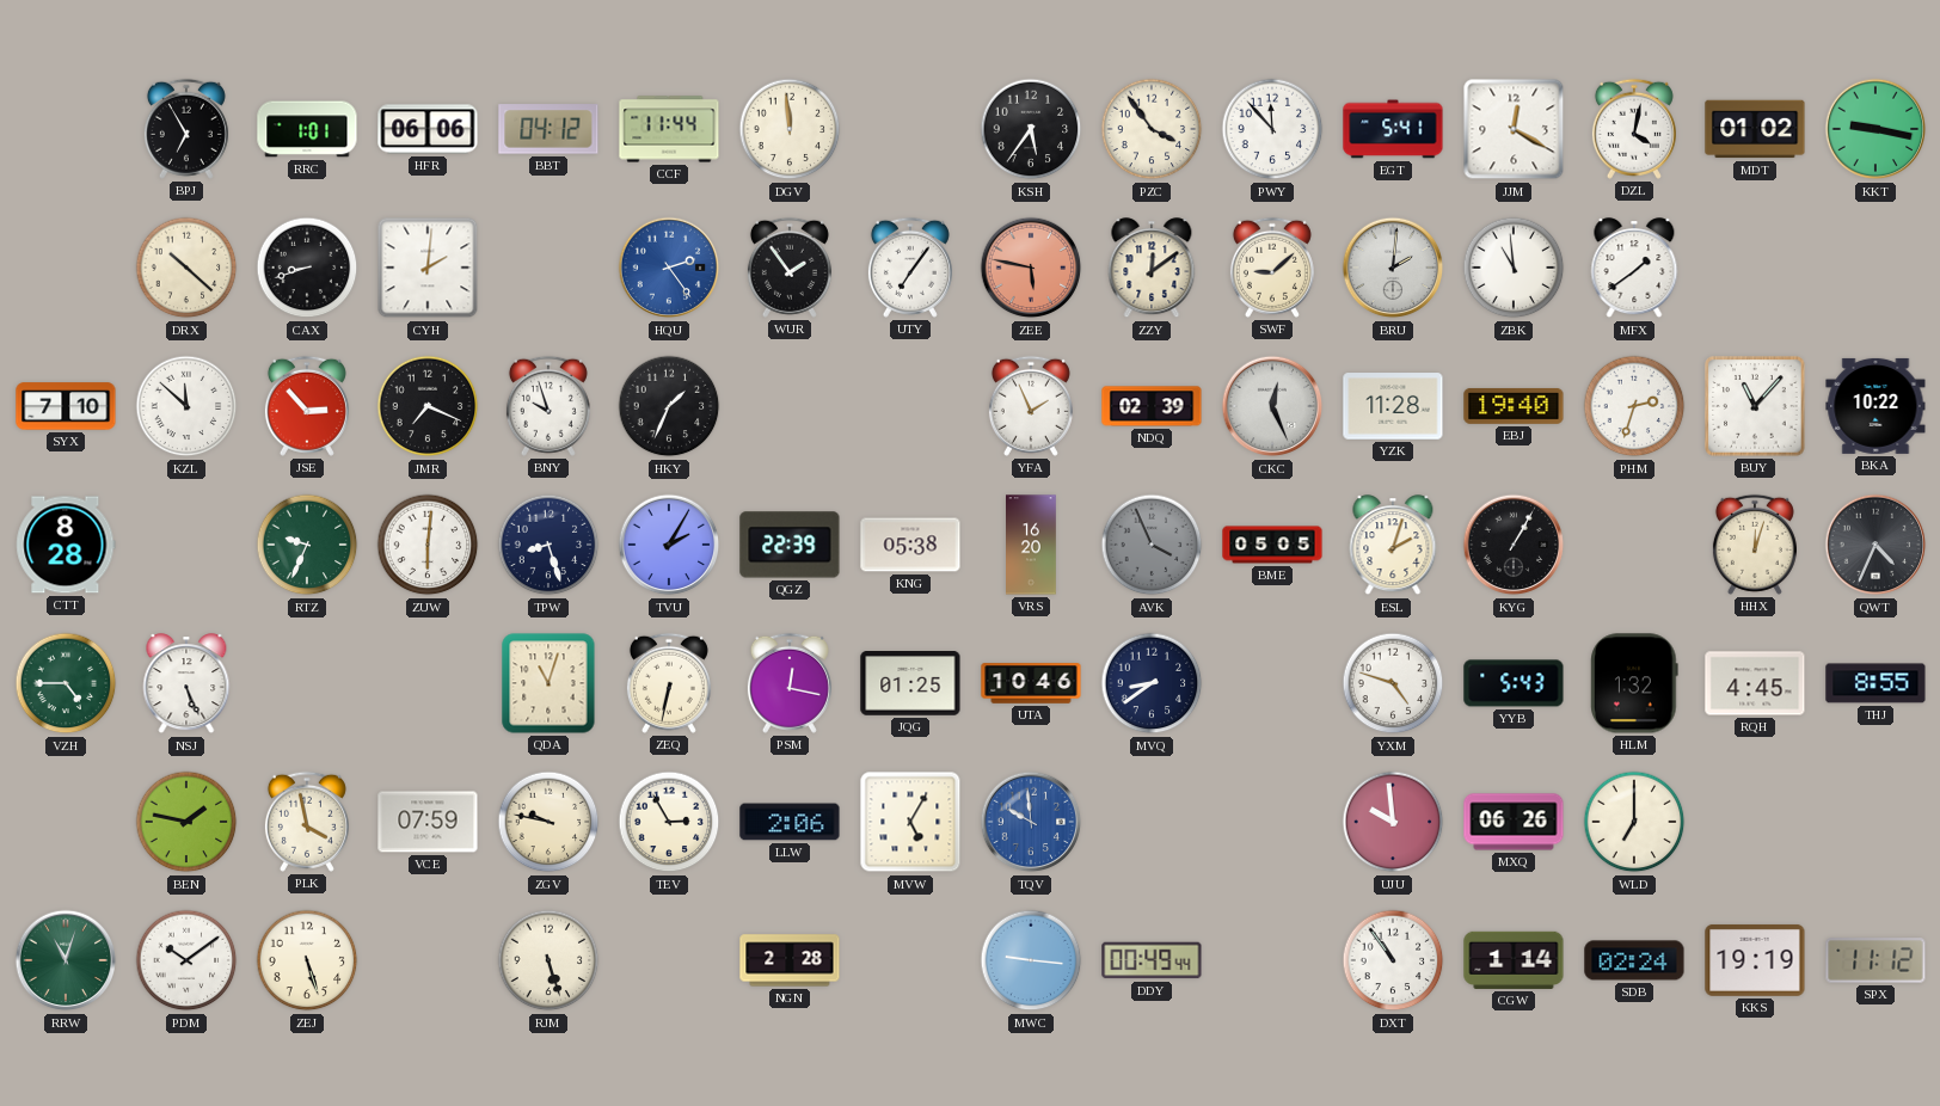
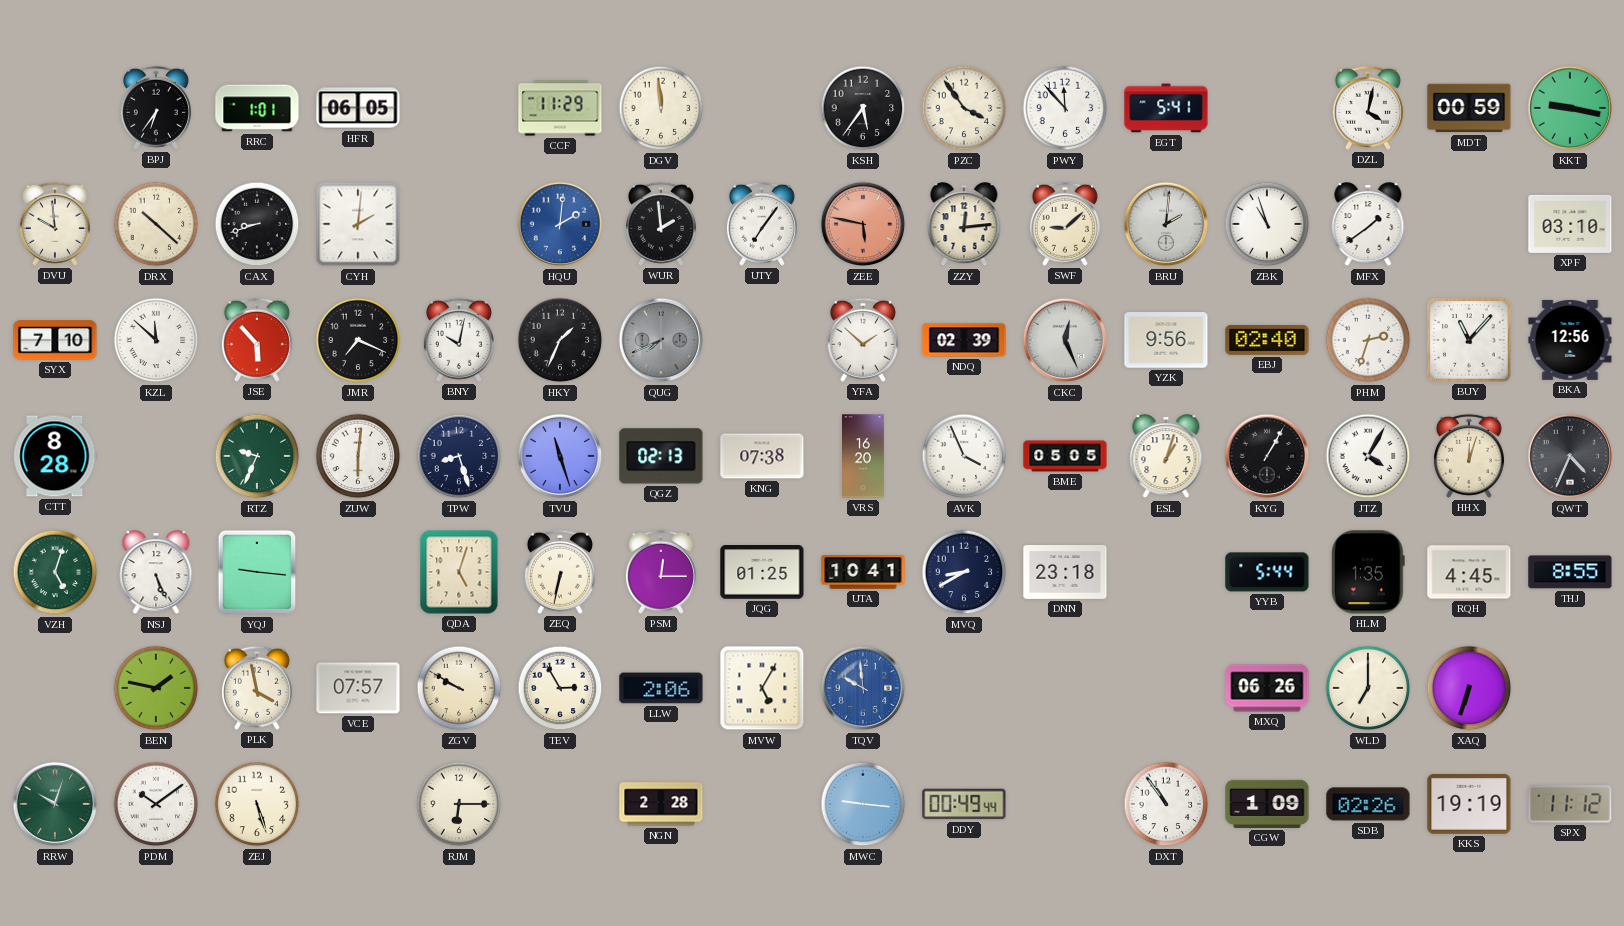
BPJ: 6:55 -> 6:36 (156, 108)
HFR: 06:06 -> 06:05 (358, 108)
BBT: 04:12 -> none (548, 129)
CCF: 11:44 -> 11:29 (560, 108)
JJM: 12:20 -> none (1514, 129)
MDT: 01:02 -> 00:59 (1469, 108)
DVU: none -> 9:59 (55, 224)
HQU: 2:24 -> 2:01 (560, 224)
WUR: 1:54 -> 1:59 (661, 224)
ZZY: 12:09 -> 12:14 (964, 225)
ZBK: 10:59 -> 10:57 (1267, 224)
XPF: none -> 03:10 (1570, 224)
JSE: 2:53 -> 5:53 (257, 340)
BNY: 9:57 -> 10:02 (459, 340)
QUG: none -> 7:41 (661, 340)
YFA: 1:56 -> 1:52 (863, 340)
YZK: 11:28 -> 9:56 (1166, 340)
EBJ: 19:40 -> 02:40 (1267, 340)
BKA: 10:22 -> 12:56 (1570, 340)
TVU: 2:05 -> 11:27 (560, 456)
QGZ: 22:39 -> 02:13 (661, 456)
KNG: 05:38 -> 07:38 (762, 456)
AVK dial: grey -> white (964, 456)
ESL: 2:03 -> 1:03 (1166, 457)
JTZ: none -> 4:05 (1368, 456)
VZH: 4:45 -> 5:03 (55, 572)
YQJ: none -> 9:16 (257, 572)
QDA: 11:03 -> 5:03 (459, 572)
PSM: 12:17 -> 12:15 (661, 572)
UTA: 10:46 -> 10:41 (863, 572)
MVQ: 8:39 -> 8:40 (964, 572)
DNN: none -> 23:18 (1065, 573)
YXM: 4:48 -> none (1393, 683)
YYB: 5:43 -> 5:44 (1267, 572)
HLM: 1:32 -> 1:35 (1368, 572)
VCE: 07:59 -> 07:57 (358, 688)
ZGV: 9:47 -> 9:50 (459, 688)
UJU: 9:59 -> none (1393, 822)
XAQ: none -> 6:33 (1469, 688)
RRW: 11:03 -> 10:03 (55, 804)
RJM: 5:27 -> 6:15 (459, 804)
CGW: 1:14 -> 1:09 (1267, 804)
SDB: 02:24 -> 02:26 (1368, 804)
